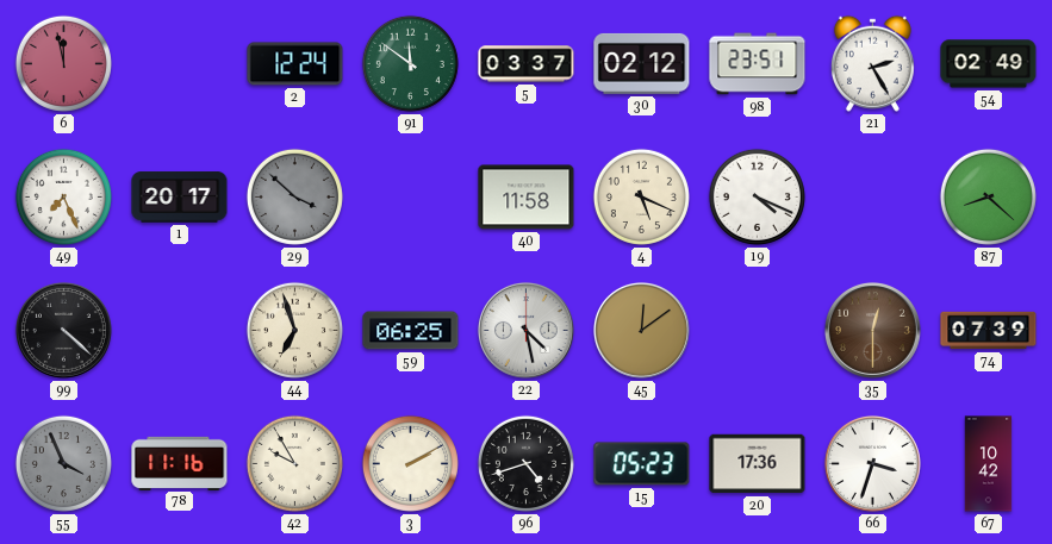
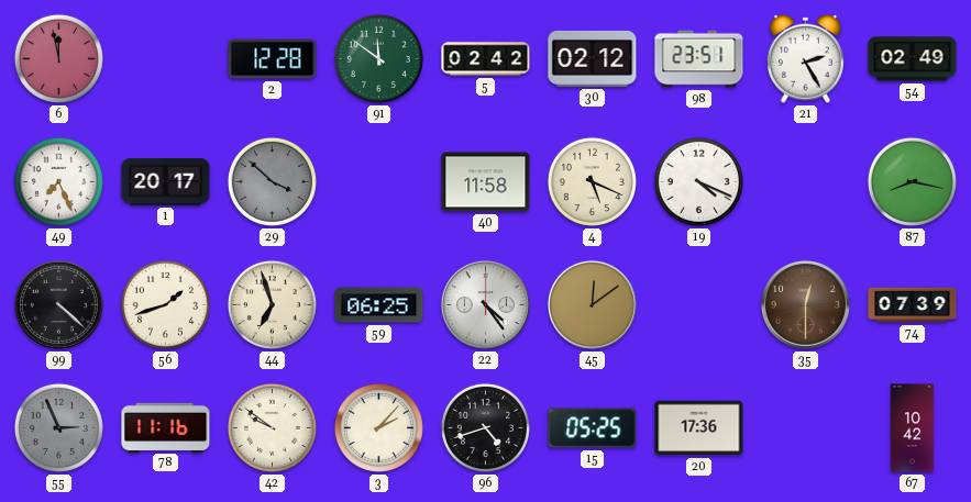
2: 12:24 -> 12:28 (273, 59)
5: 03:37 -> 02:42 (486, 59)
87: 8:22 -> 8:17 (912, 181)
56: none -> 1:42 (165, 304)
22: 4:28 -> 4:24 (485, 304)
55: 3:56 -> 2:56 (58, 427)
42: 9:55 -> 9:51 (272, 427)
3: 2:10 -> 2:07 (378, 427)
15: 05:23 -> 05:25 (593, 428)
66: 3:33 -> none (872, 463)
